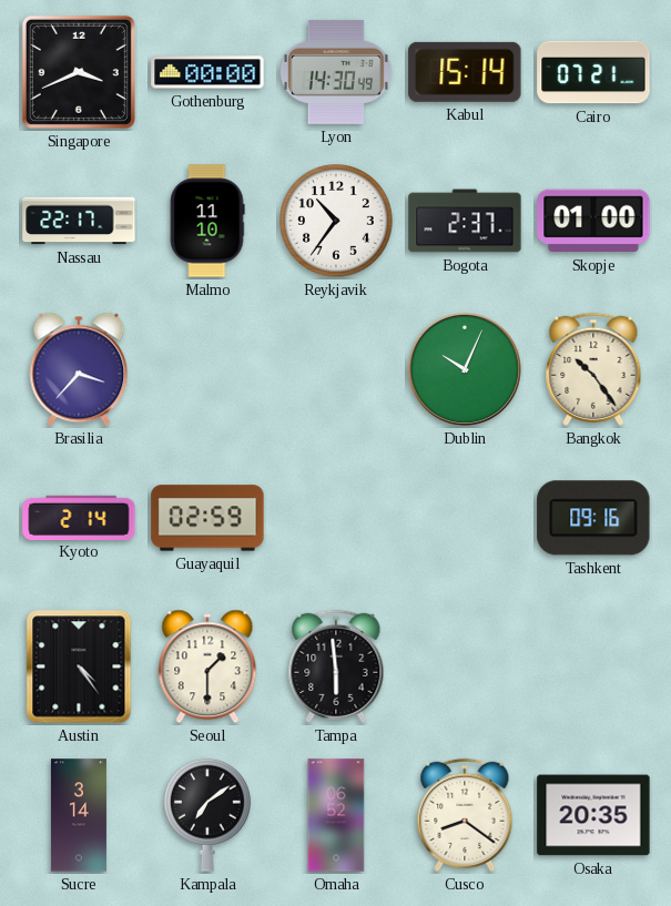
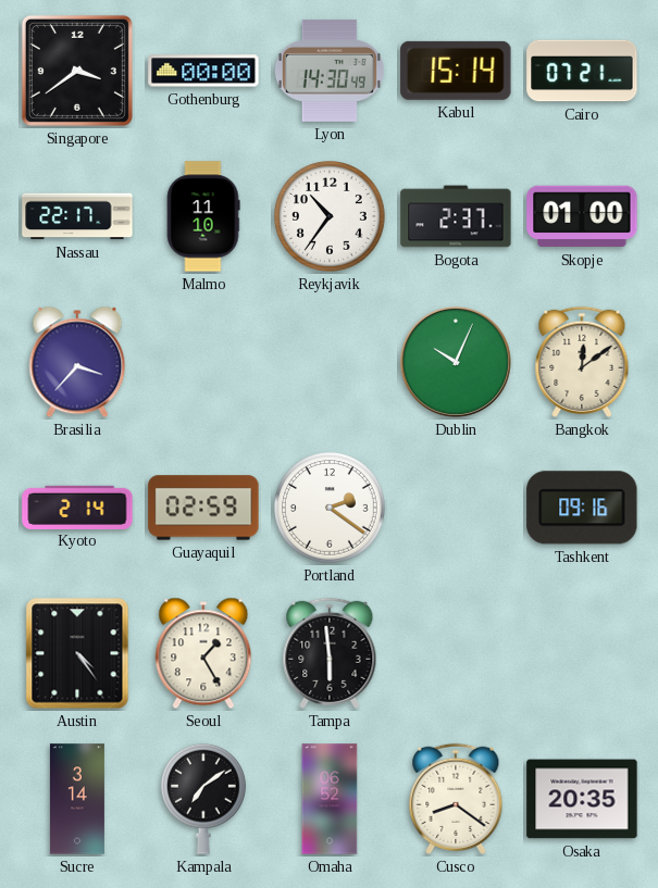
Singapore: 3:41 -> 3:39 (77, 71)
Bangkok: 10:24 -> 12:09 (582, 362)
Portland: none -> 2:21 (331, 509)
Seoul: 1:30 -> 1:25 (203, 653)
